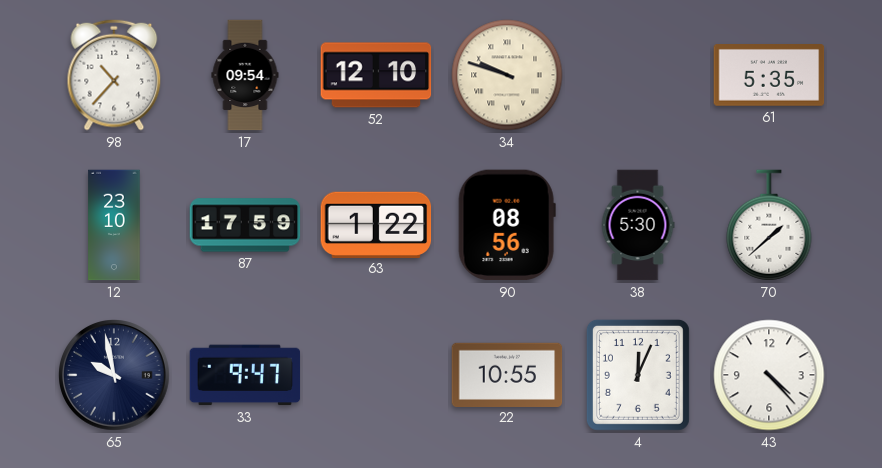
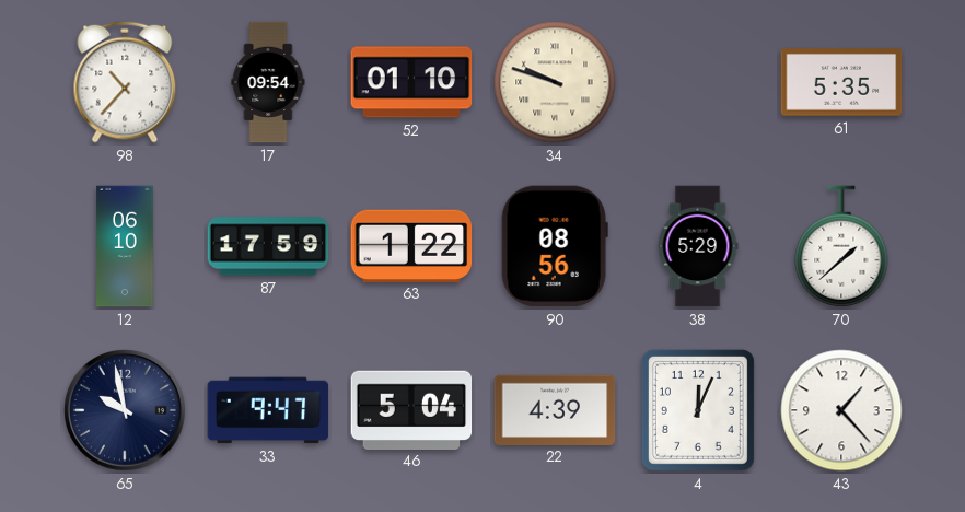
52: 12:10 -> 01:10 (411, 82)
12: 23:10 -> 06:10 (125, 246)
38: 5:30 -> 5:29 (698, 246)
46: none -> 5:04 (411, 409)
22: 10:55 -> 4:39 (555, 409)
43: 4:23 -> 1:23 (841, 410)
